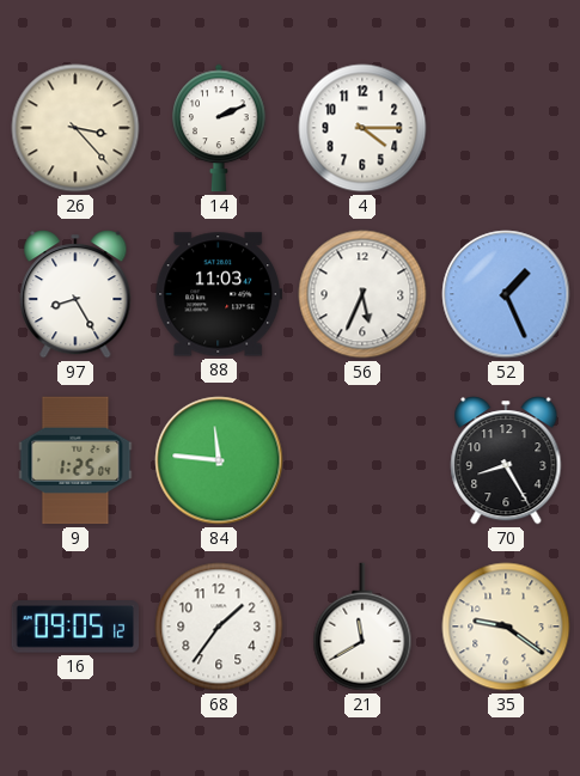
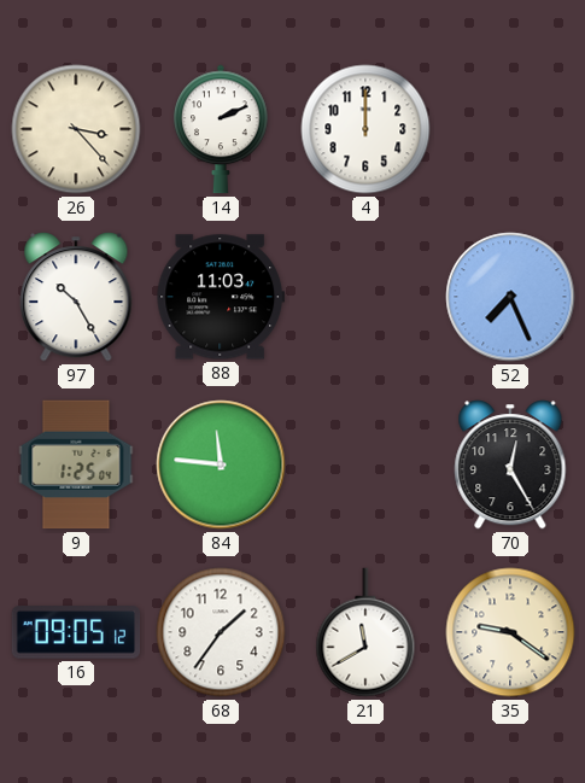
4: 4:15 -> 12:00 (365, 129)
97: 8:25 -> 10:25 (76, 297)
56: 5:34 -> none (362, 294)
52: 1:26 -> 7:26 (510, 297)
70: 8:25 -> 12:25 (510, 464)
